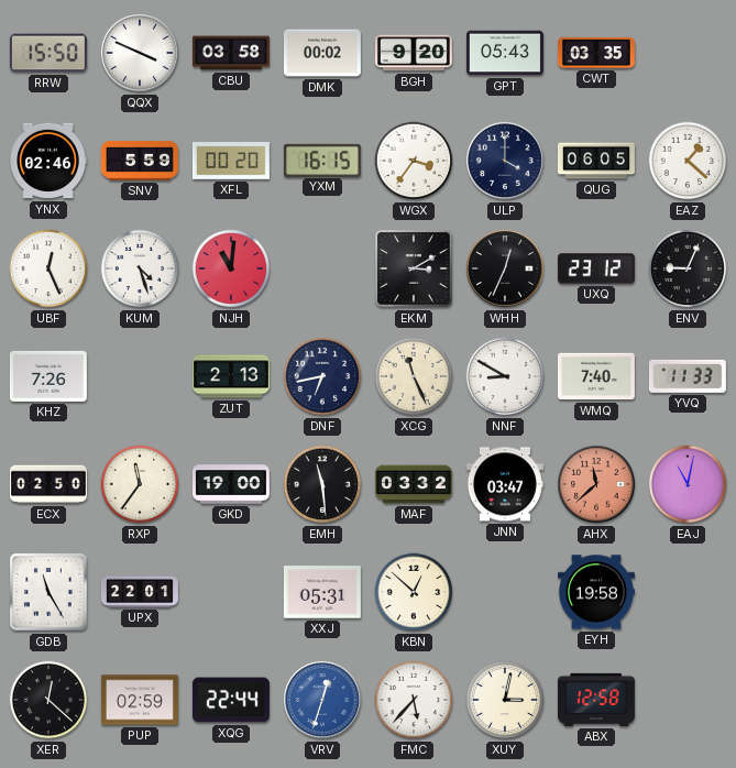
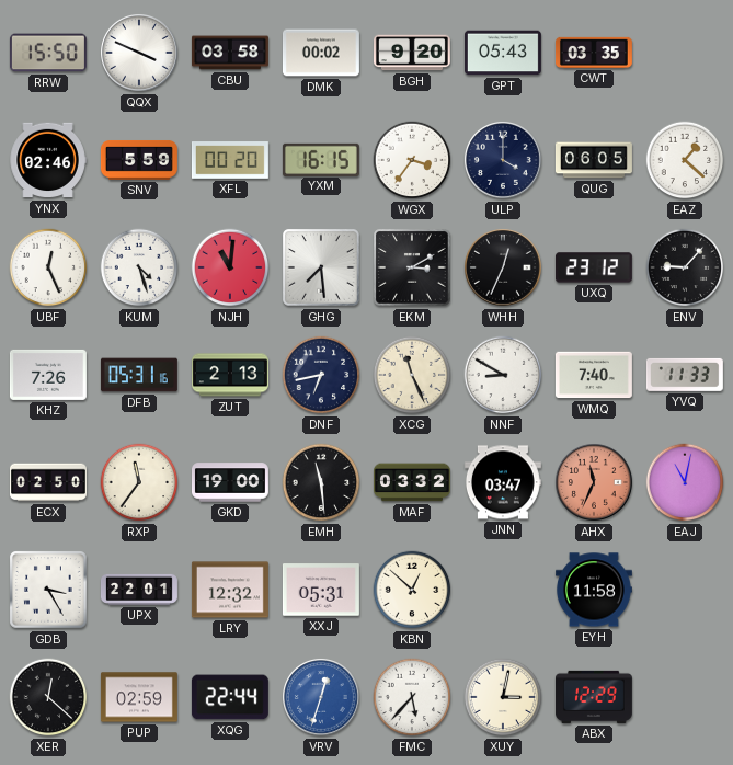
GHG: none -> 7:29 (322, 269)
ENV: 9:04 -> 9:07 (685, 267)
DFB: none -> 05:31 (139, 375)
AHX: 11:38 -> 11:34 (595, 483)
GDB: 11:25 -> 3:25 (48, 590)
LRY: none -> 12:32 (230, 590)
EYH: 19:58 -> 11:58 (594, 590)
ABX: 12:58 -> 12:29 (594, 697)
